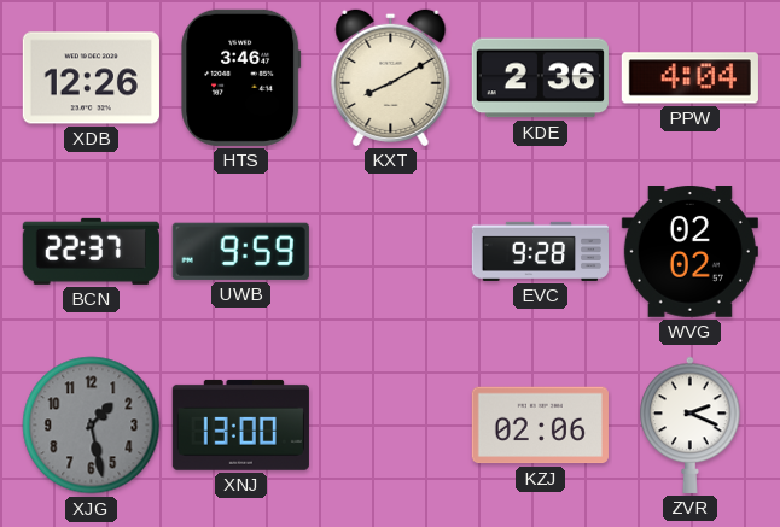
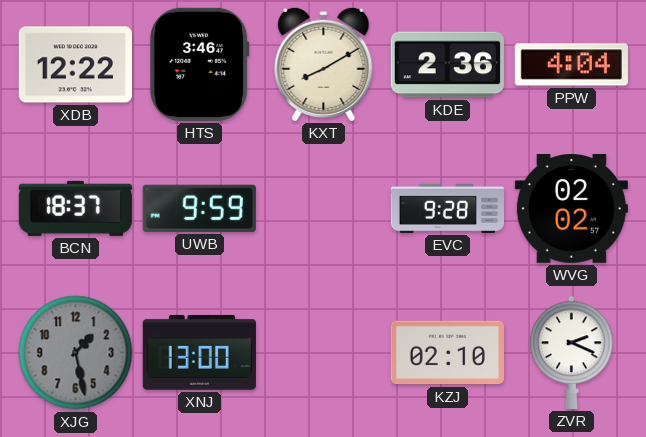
XDB: 12:26 -> 12:22 (75, 65)
BCN: 22:37 -> 18:37 (75, 208)
KZJ: 02:06 -> 02:10 (447, 353)
